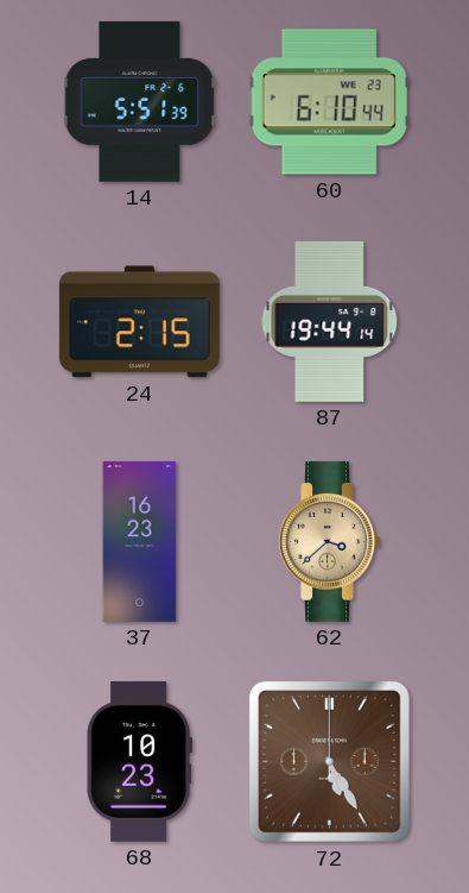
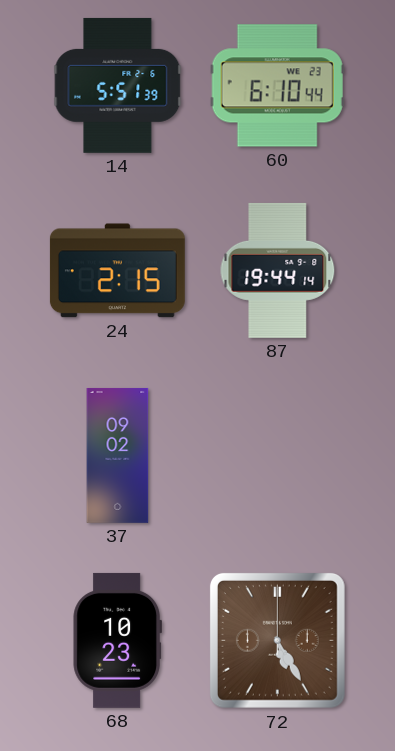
37: 16:23 -> 09:02 (118, 455)
62: 3:38 -> none (329, 541)
